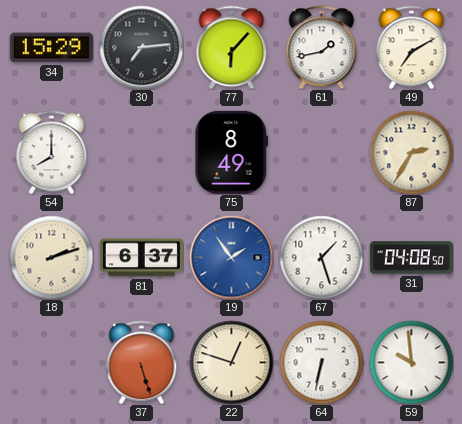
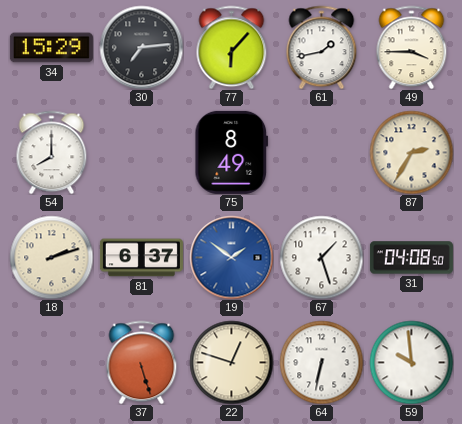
49: 7:10 -> 3:45 (412, 47)
19: 1:54 -> 1:51 (231, 257)
